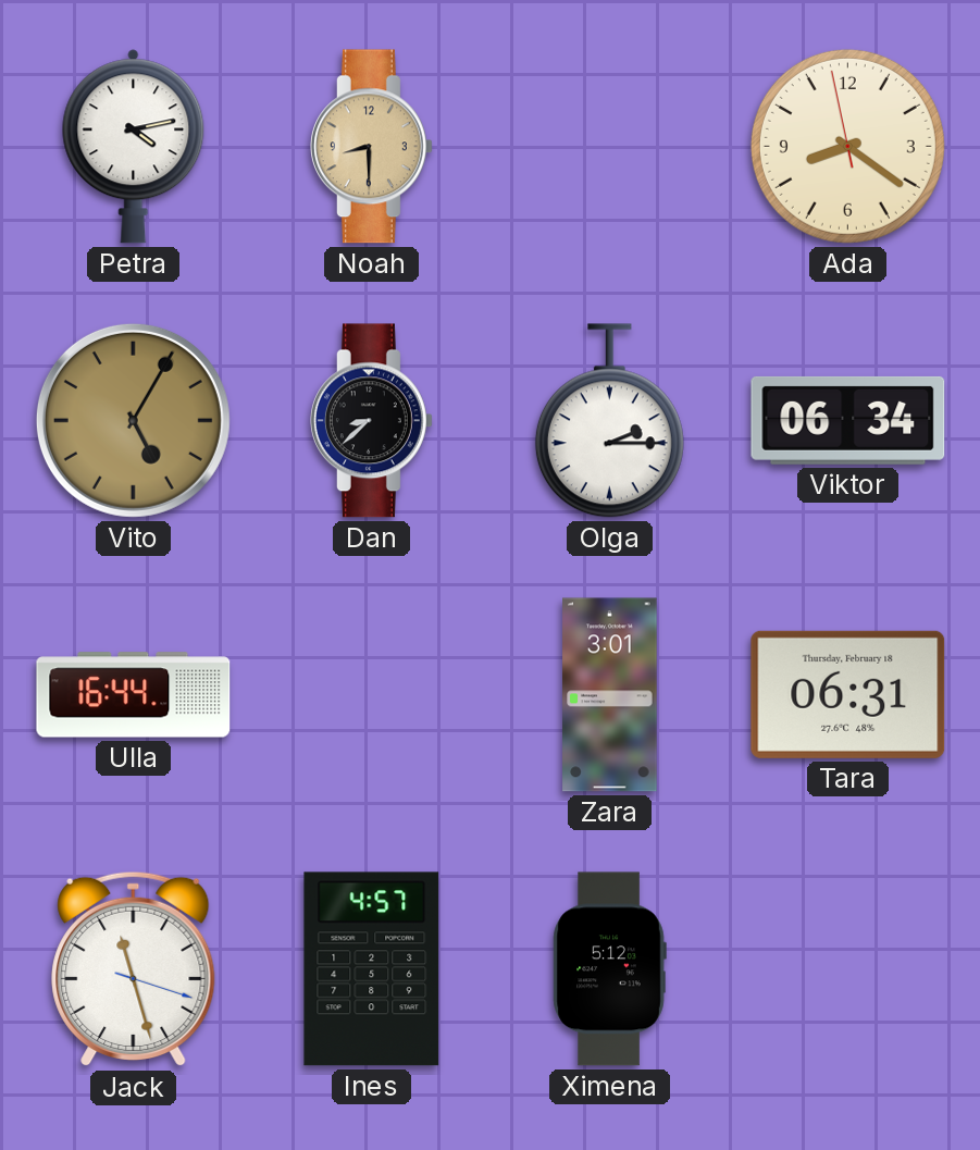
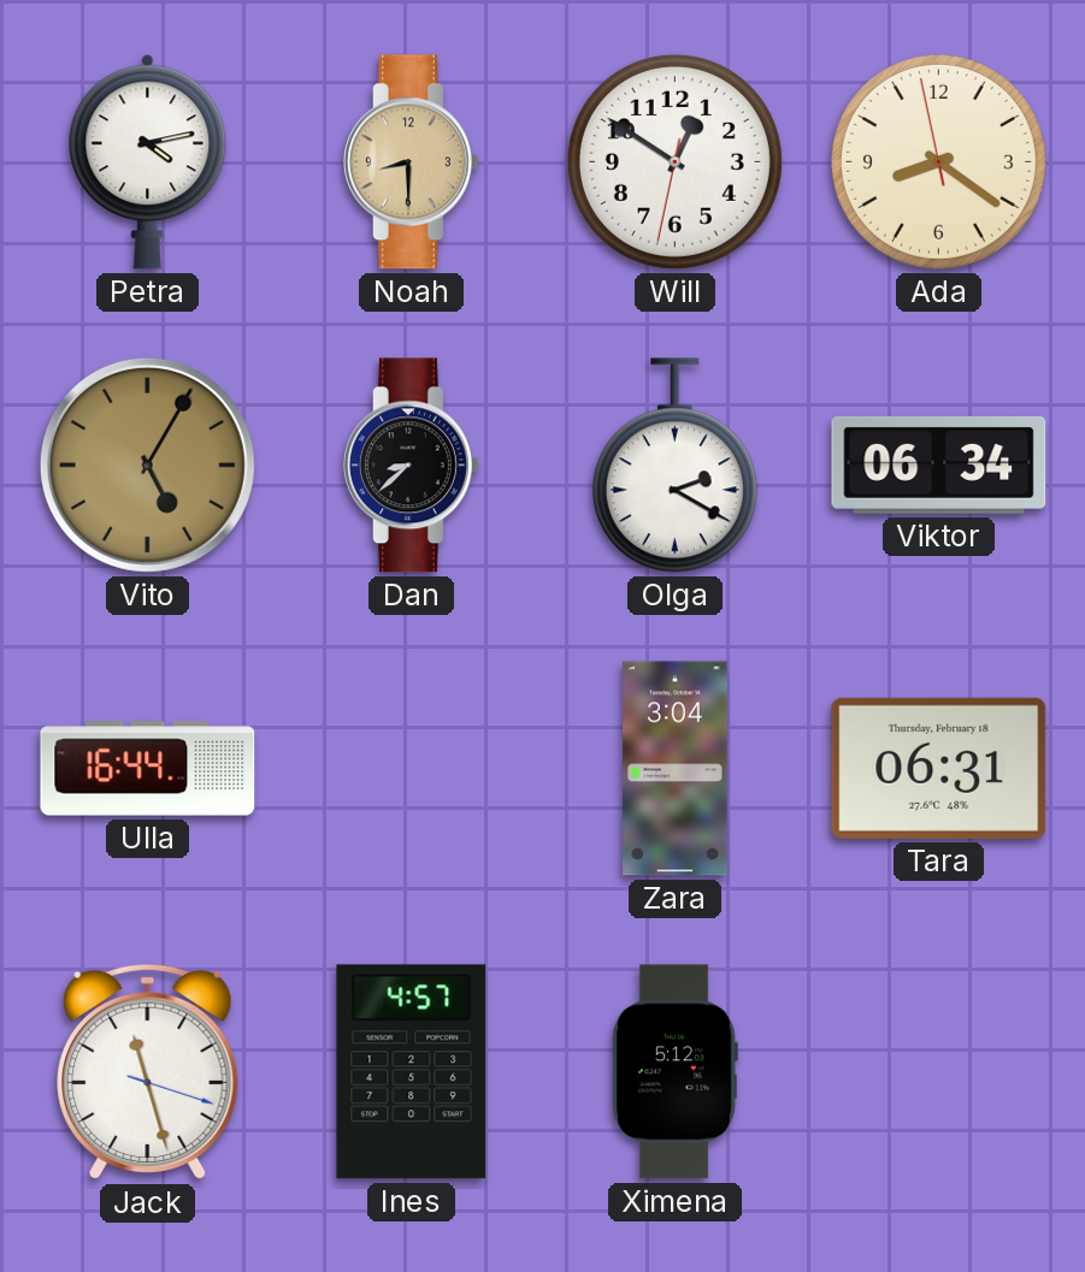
Will: none -> 12:50 (674, 161)
Olga: 2:15 -> 2:20 (674, 466)
Zara: 3:01 -> 3:04 (676, 769)
